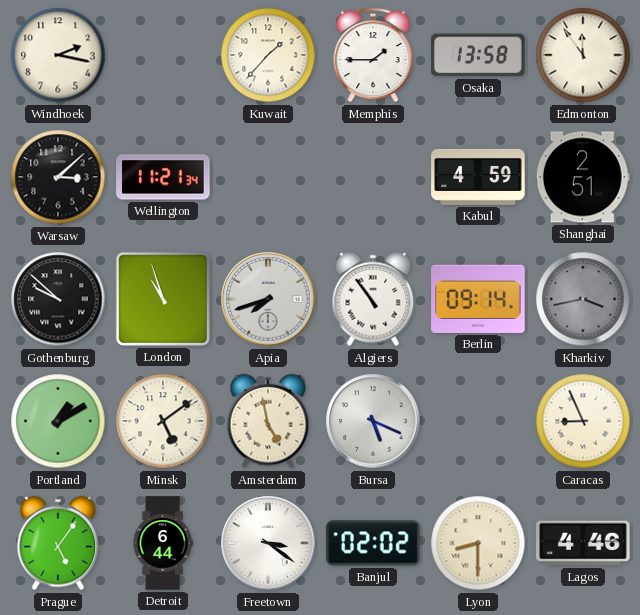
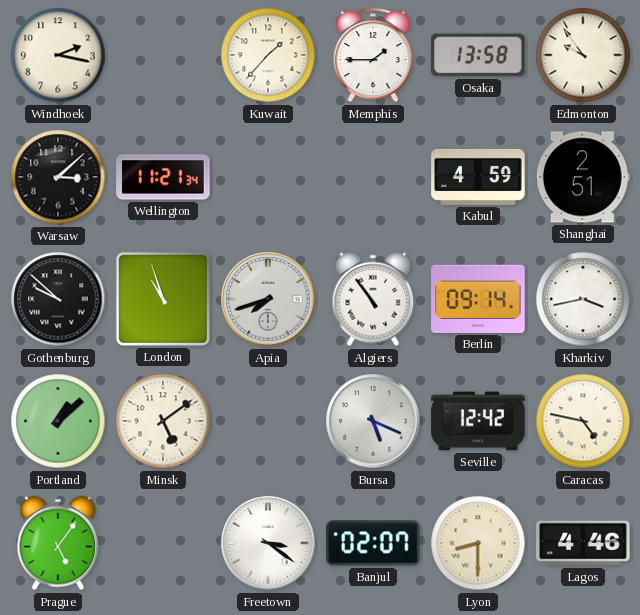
Edmonton: 11:54 -> 9:54 (583, 55)
Kharkiv dial: grey -> white (583, 299)
Portland: 1:10 -> 1:08 (58, 421)
Amsterdam: 4:58 -> none (268, 421)
Seville: none -> 12:42 (478, 421)
Caracas: 8:56 -> 4:47 (583, 421)
Detroit: 6:44 -> none (163, 543)
Banjul: 02:02 -> 02:07 (373, 543)
